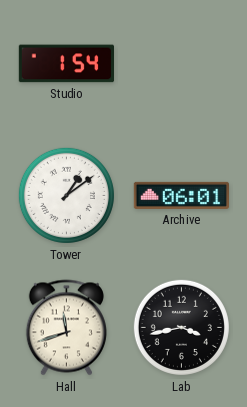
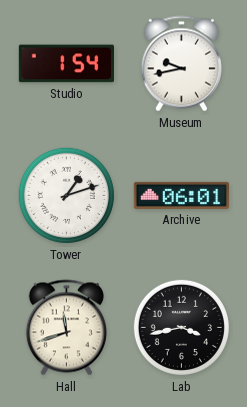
Museum: none -> 9:43 (181, 64)
Tower: 1:09 -> 1:12 (66, 195)
